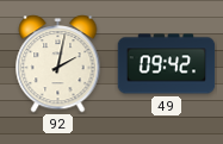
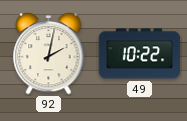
49: 09:42 -> 10:22 (140, 54)
